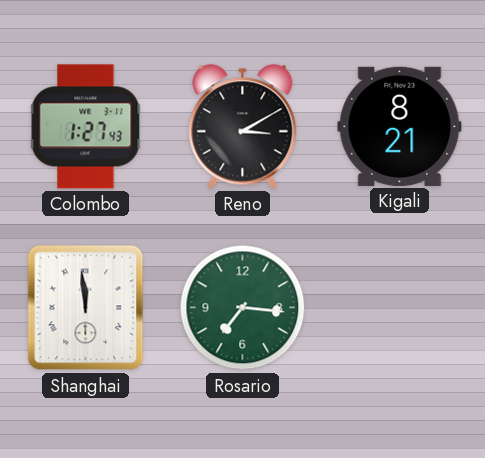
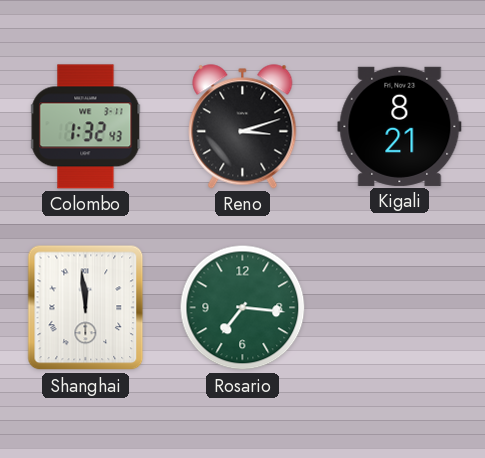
Colombo: 1:27 -> 1:32 (86, 127)
Reno: 3:10 -> 3:12 (243, 127)
